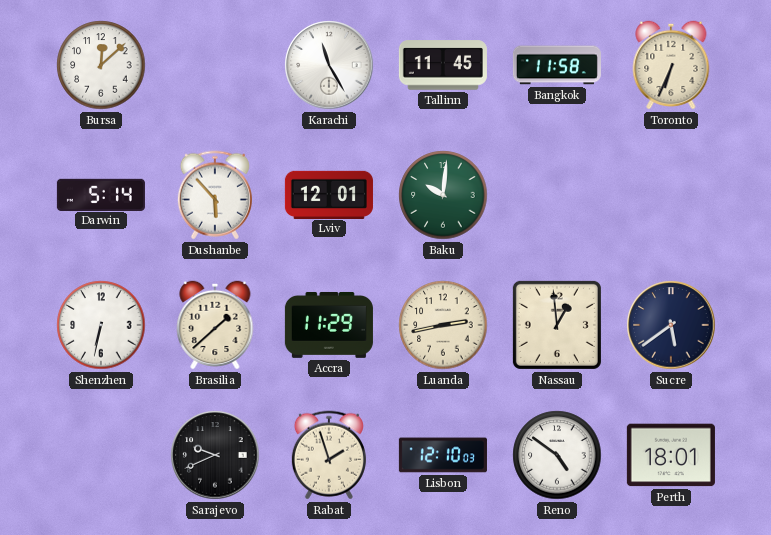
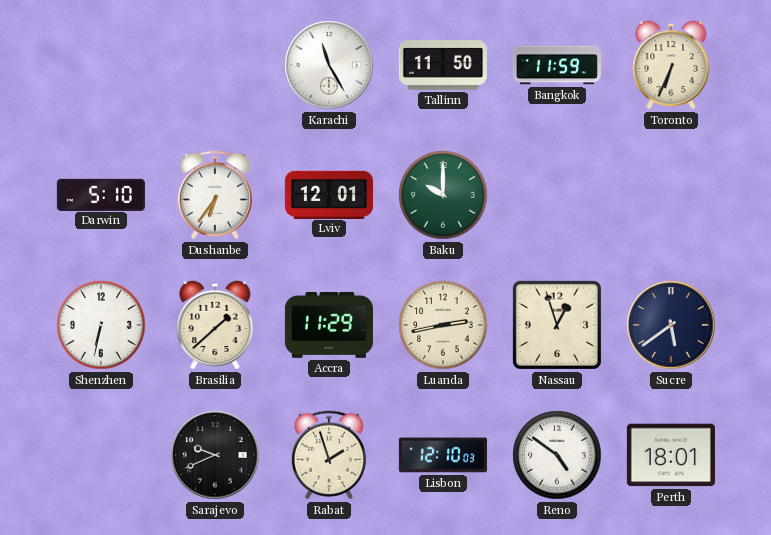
Bursa: 12:08 -> none (101, 65)
Tallinn: 11:45 -> 11:50 (443, 65)
Bangkok: 11:58 -> 11:59 (557, 65)
Darwin: 5:14 -> 5:10 (101, 194)
Dushanbe: 5:53 -> 6:36 (215, 195)
Baku: 10:01 -> 10:00 (443, 195)
Nassau: 12:59 -> 12:57 (557, 325)
